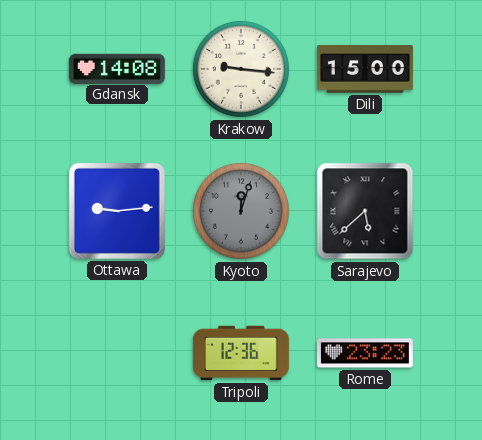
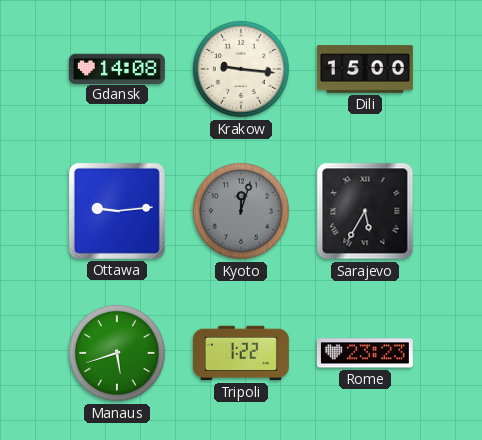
Sarajevo: 5:38 -> 5:35 (365, 211)
Manaus: none -> 5:42 (117, 353)
Tripoli: 12:36 -> 1:22 (241, 353)
